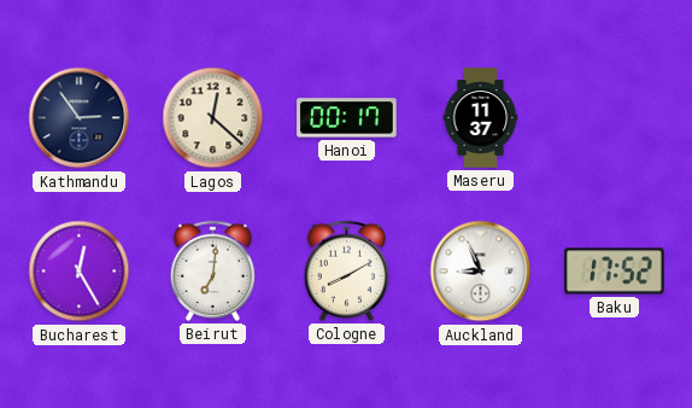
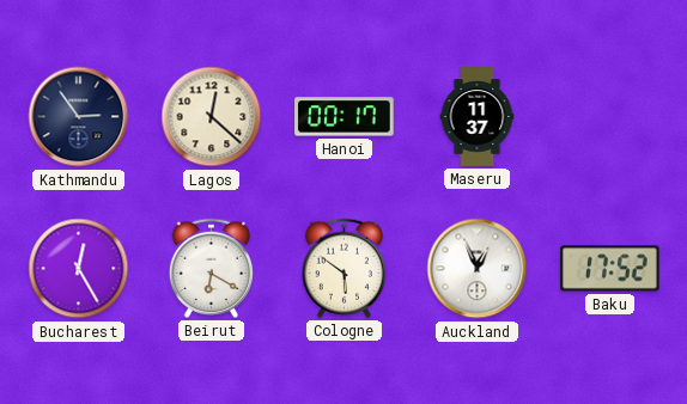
Beirut: 7:01 -> 6:20 (211, 268)
Cologne: 8:10 -> 5:51 (343, 268)
Auckland: 8:56 -> 12:56 (478, 269)
